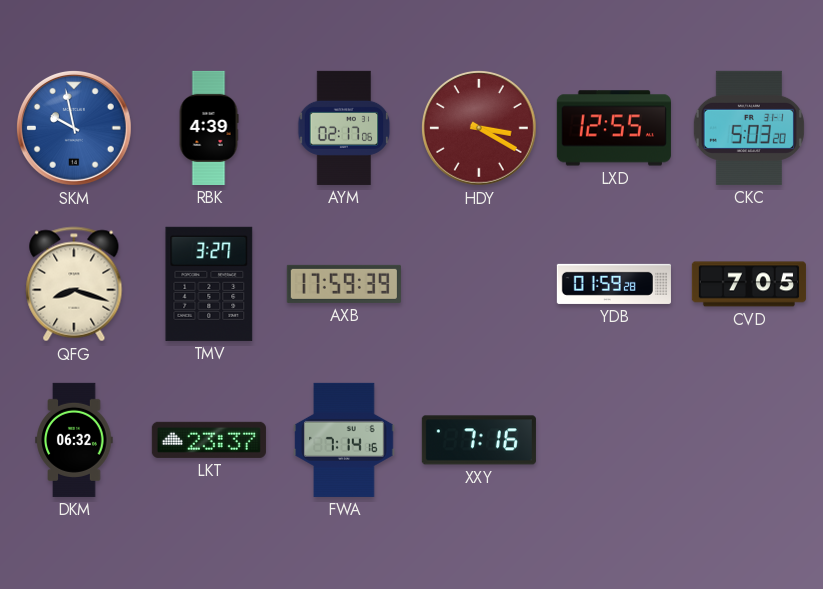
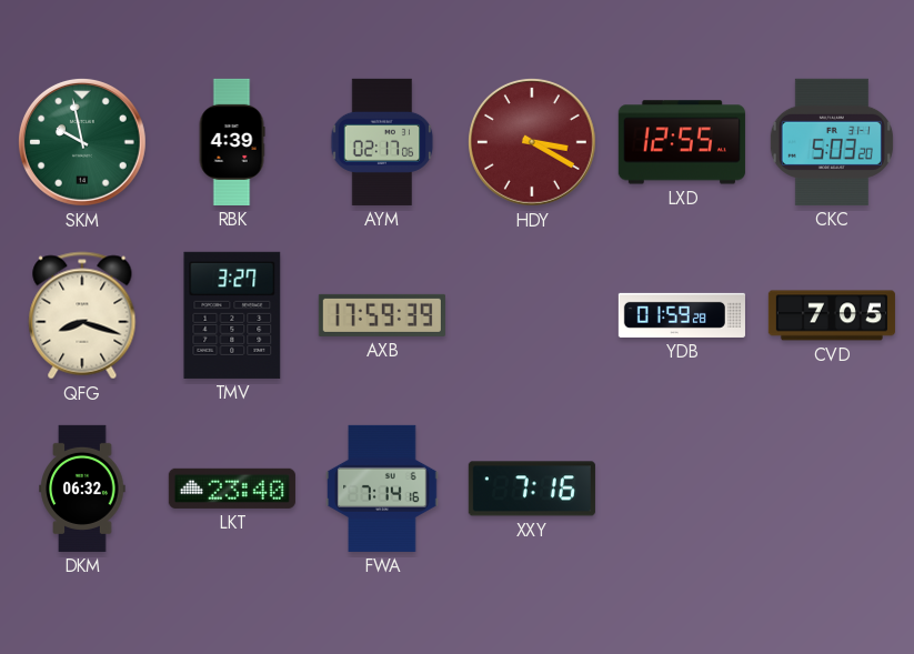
SKM dial: blue -> green (82, 142)
LKT: 23:37 -> 23:40 (232, 489)
